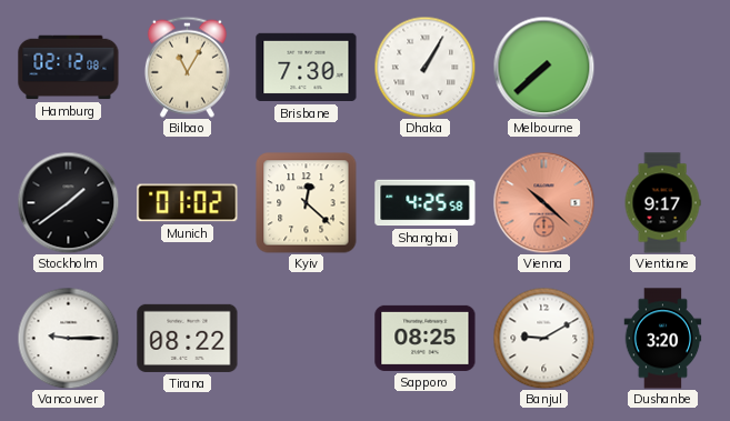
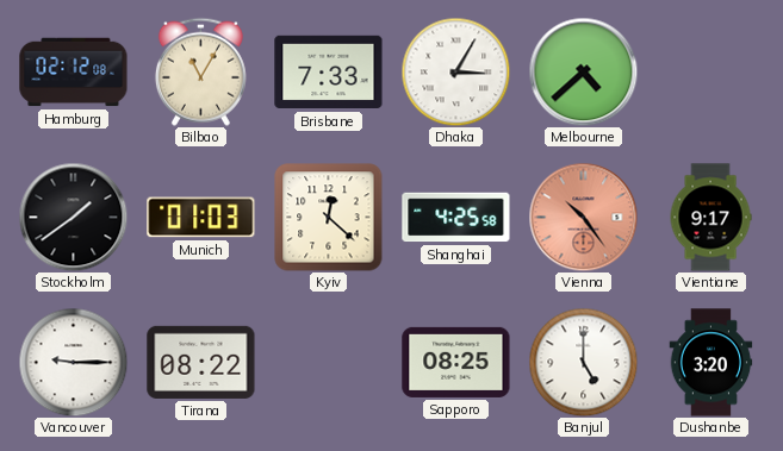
Brisbane: 7:30 -> 7:33 (329, 73)
Dhaka: 1:05 -> 3:05 (455, 71)
Melbourne: 7:38 -> 4:38 (583, 71)
Munich: 01:02 -> 01:03 (201, 218)
Vienna: 10:22 -> 10:24 (583, 217)
Banjul: 9:10 -> 5:00 (583, 362)
